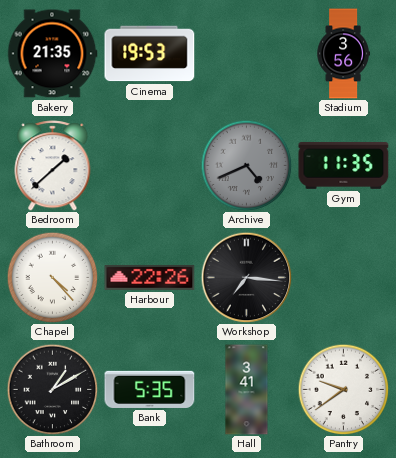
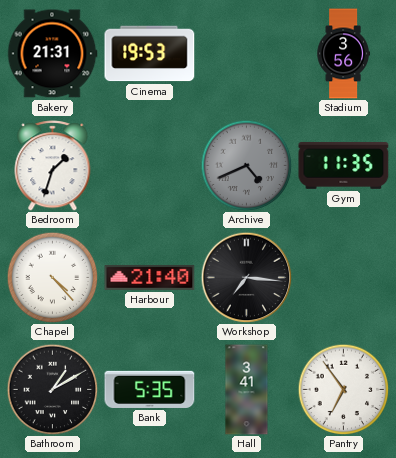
Bakery: 21:35 -> 21:31 (52, 54)
Bedroom: 1:38 -> 1:33 (53, 166)
Harbour: 22:26 -> 21:40 (150, 277)
Pantry: 9:39 -> 6:54 (343, 389)
